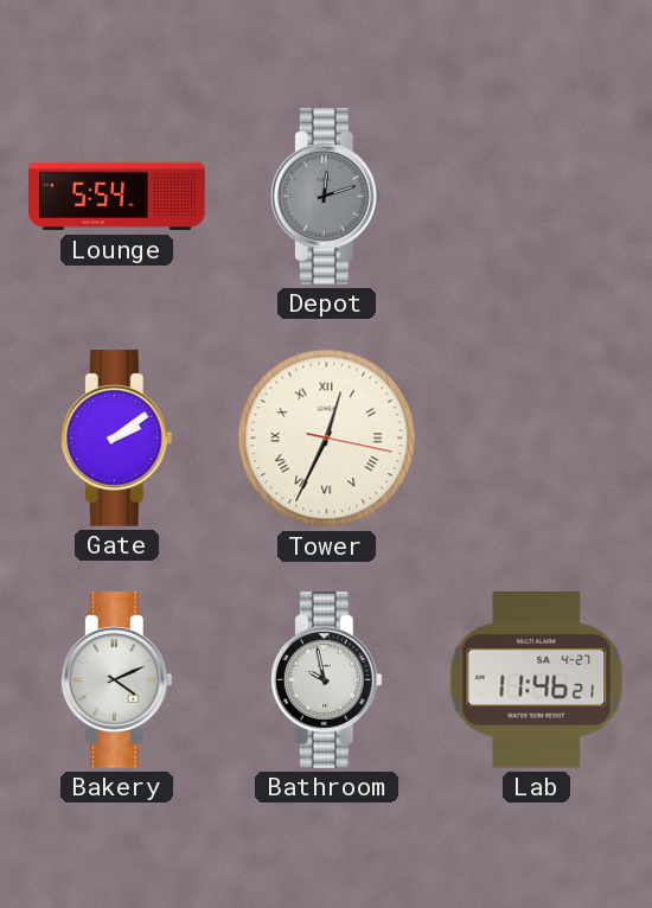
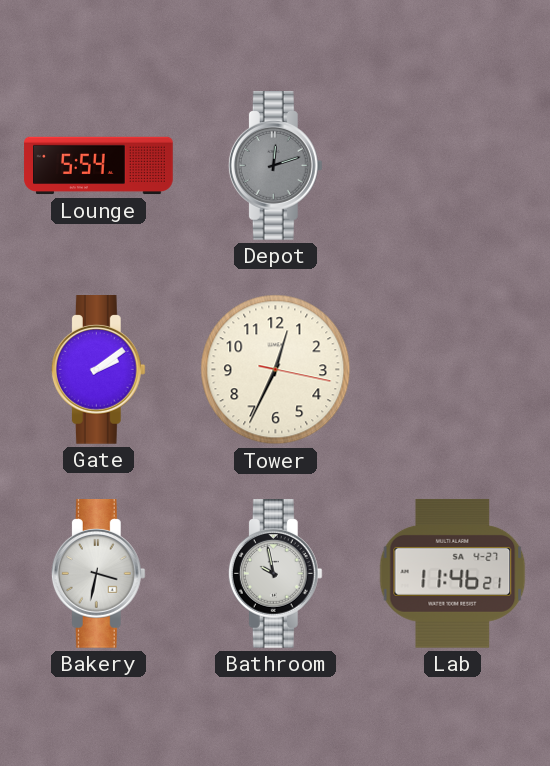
Tower numerals: Roman -> Arabic (276, 370)
Bakery: 4:11 -> 3:32 (98, 574)
